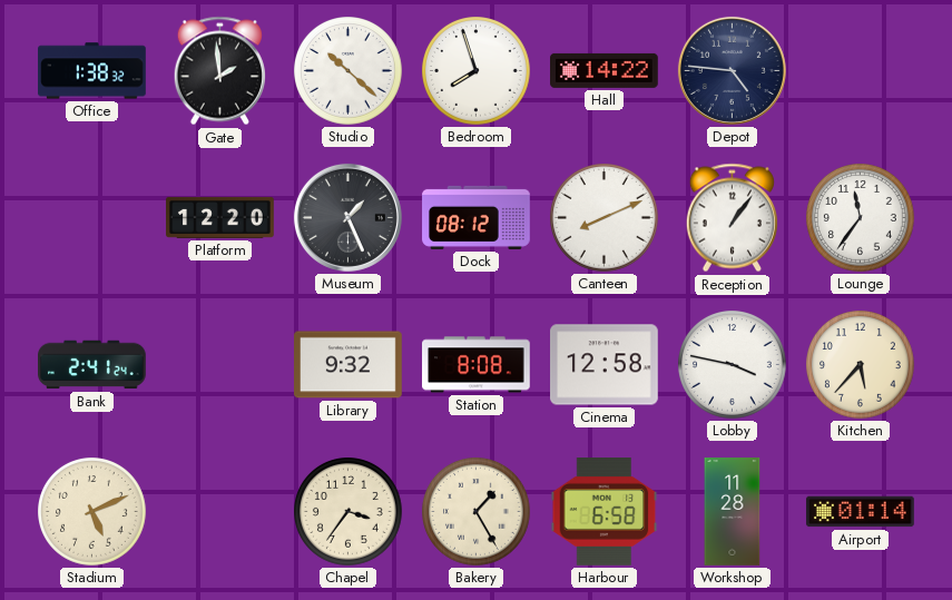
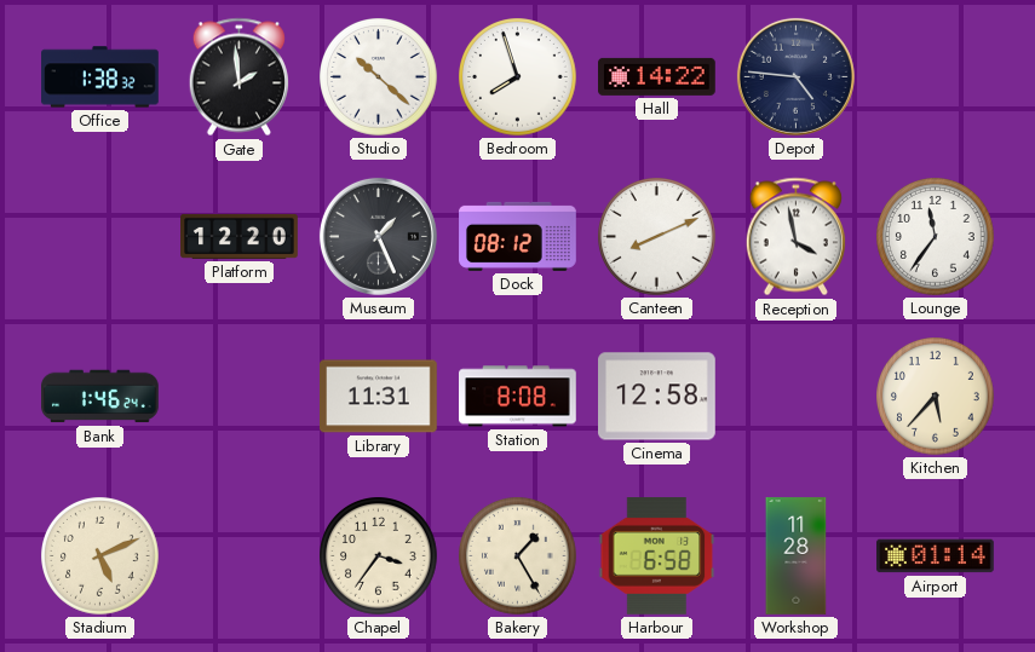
Reception: 1:06 -> 3:58 (795, 237)
Bank: 2:41 -> 1:46 (100, 397)
Library: 9:32 -> 11:31 (379, 397)
Lobby: 3:47 -> none (733, 365)
